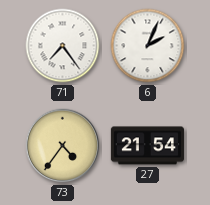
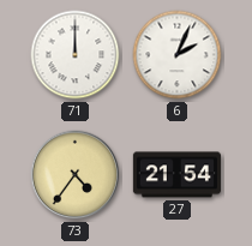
71: 7:24 -> 12:00 (76, 55)
